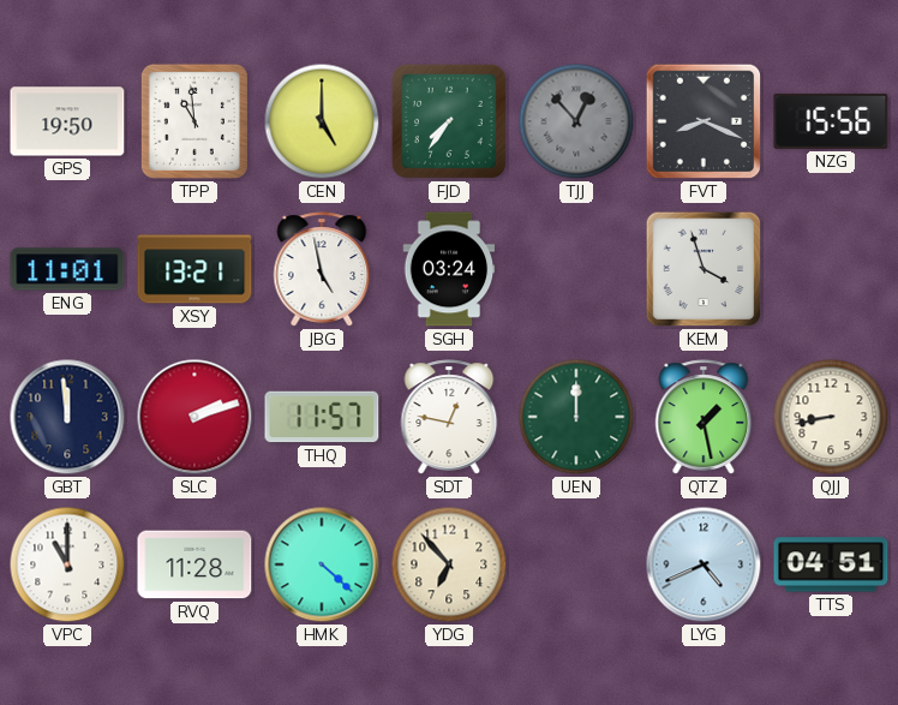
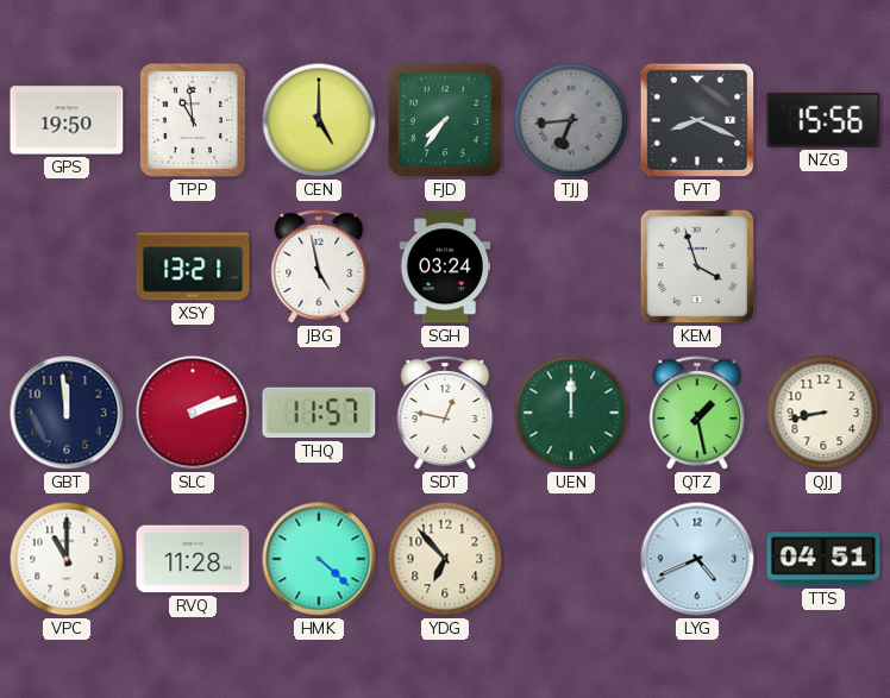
TJJ: 12:53 -> 6:44 (571, 120)
ENG: 11:01 -> none (67, 269)
